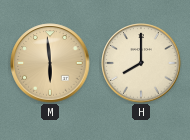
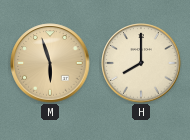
M: 5:59 -> 5:57 (50, 63)
